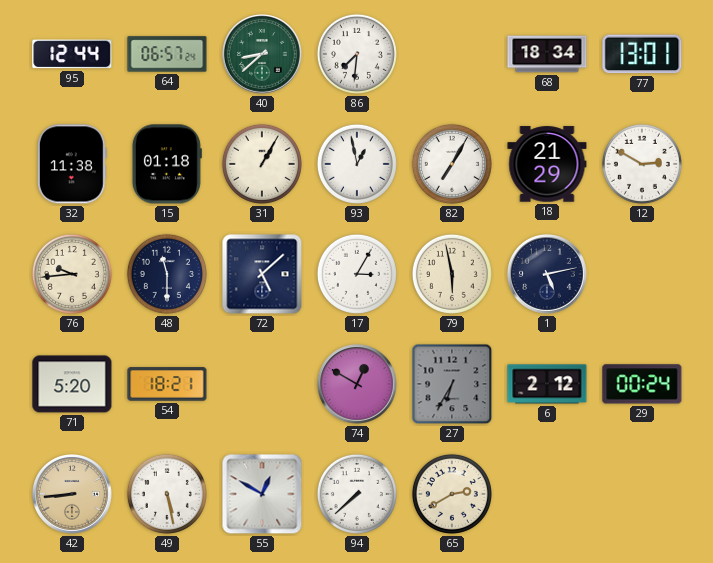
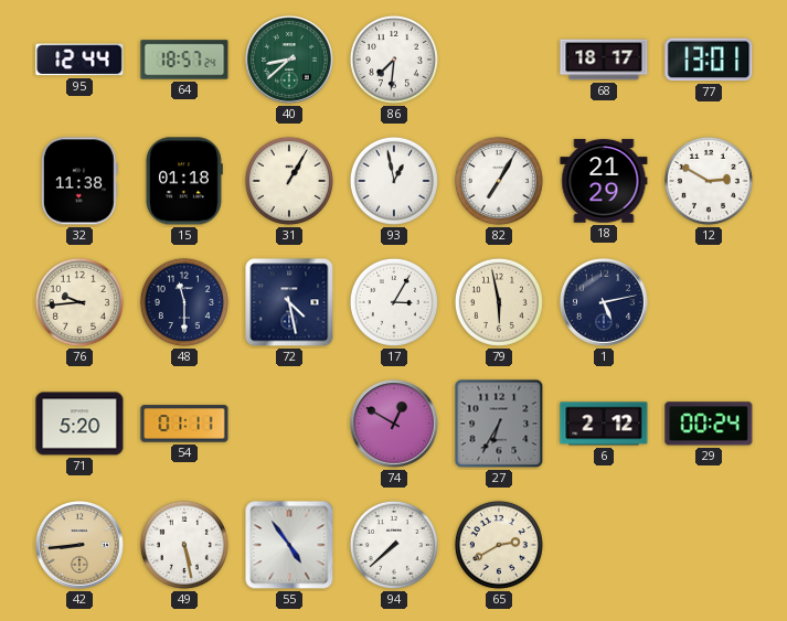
64: 06:57 -> 18:57 (184, 60)
68: 18:34 -> 18:17 (604, 60)
72: 5:08 -> 4:28 (289, 302)
54: 18:21 -> 01:11 (184, 424)
55: 12:50 -> 4:54 (289, 545)
